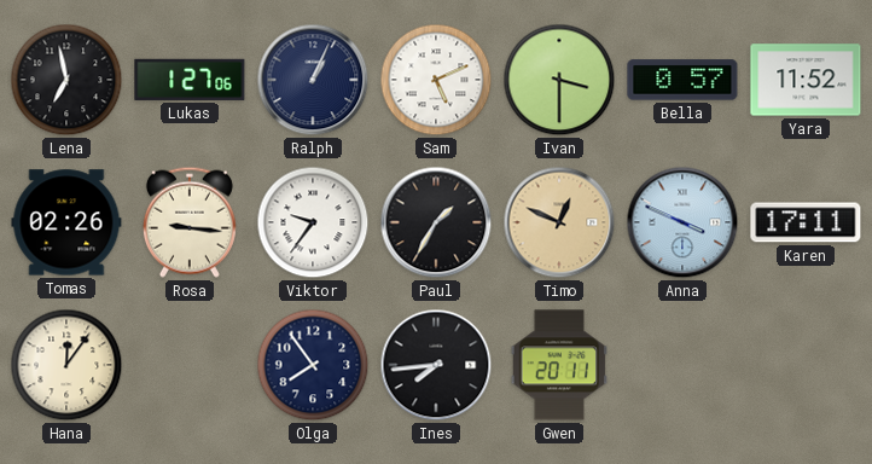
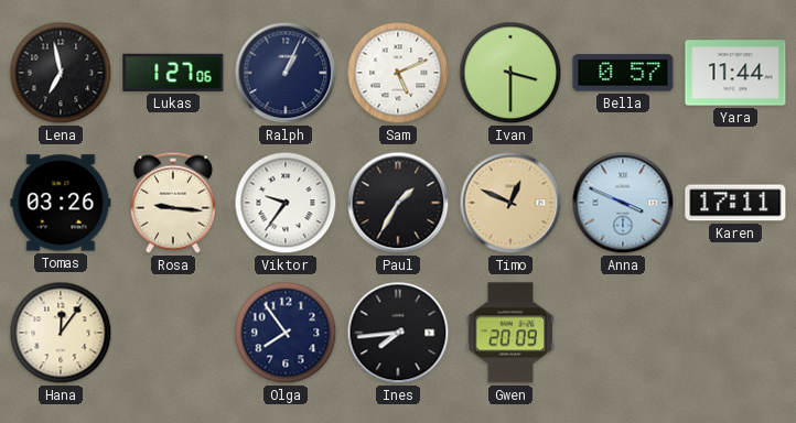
Yara: 11:52 -> 11:44 (735, 73)
Tomas: 02:26 -> 03:26 (61, 203)
Gwen: 20:11 -> 20:09 (509, 333)
